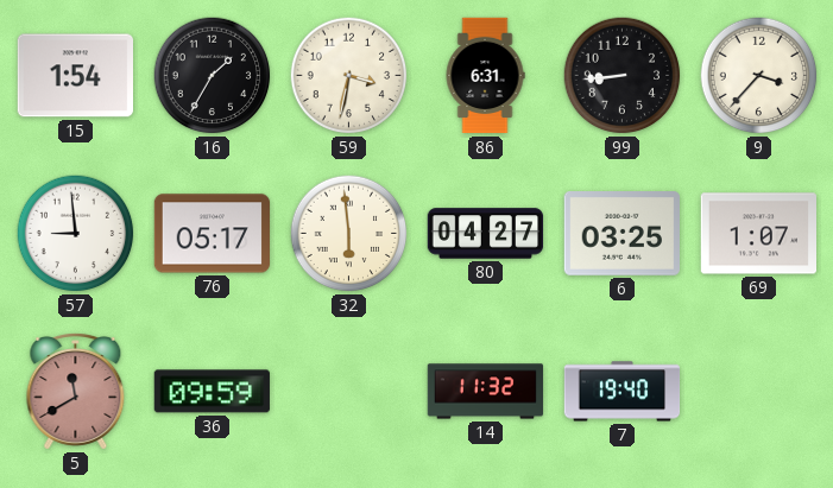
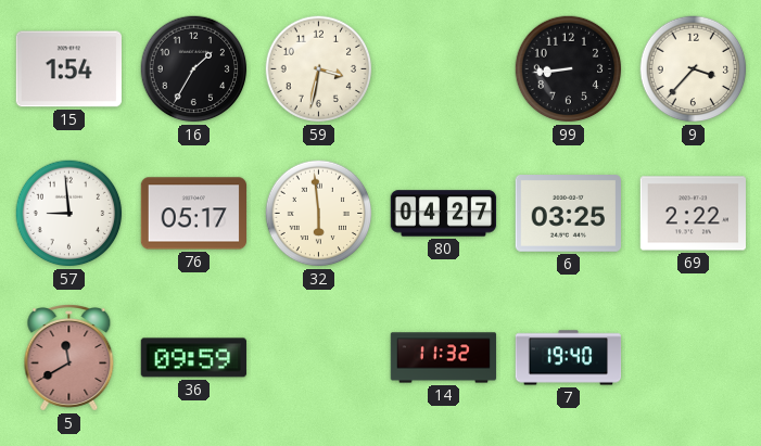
86: 6:31 -> none (485, 76)
69: 1:07 -> 2:22 (693, 214)
